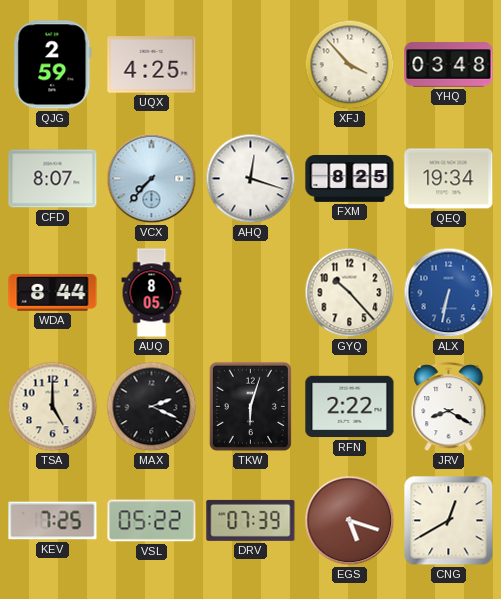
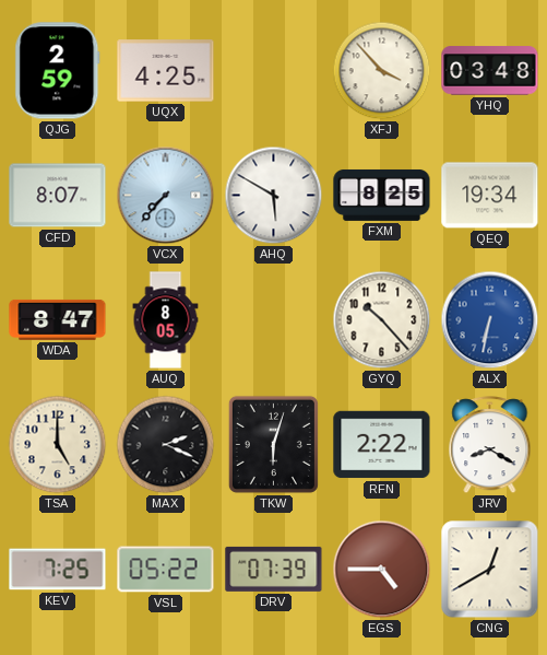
AHQ: 12:18 -> 5:50 (274, 196)
WDA: 8:44 -> 8:47 (58, 319)
EGS: 5:18 -> 4:45 (382, 570)
